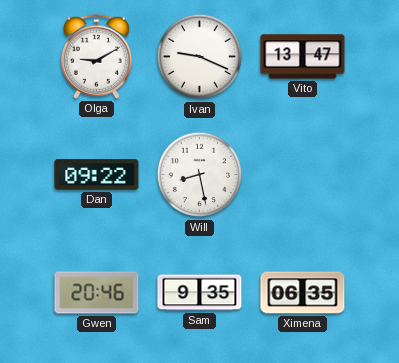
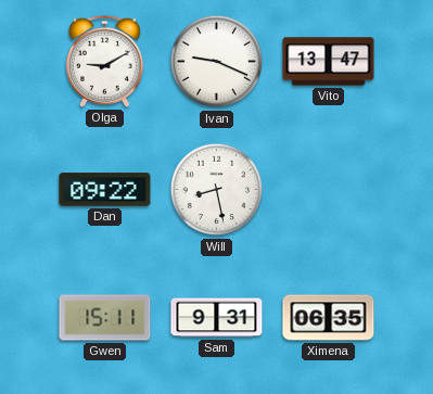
Gwen: 20:46 -> 15:11 (105, 318)
Sam: 9:35 -> 9:31 (217, 318)
